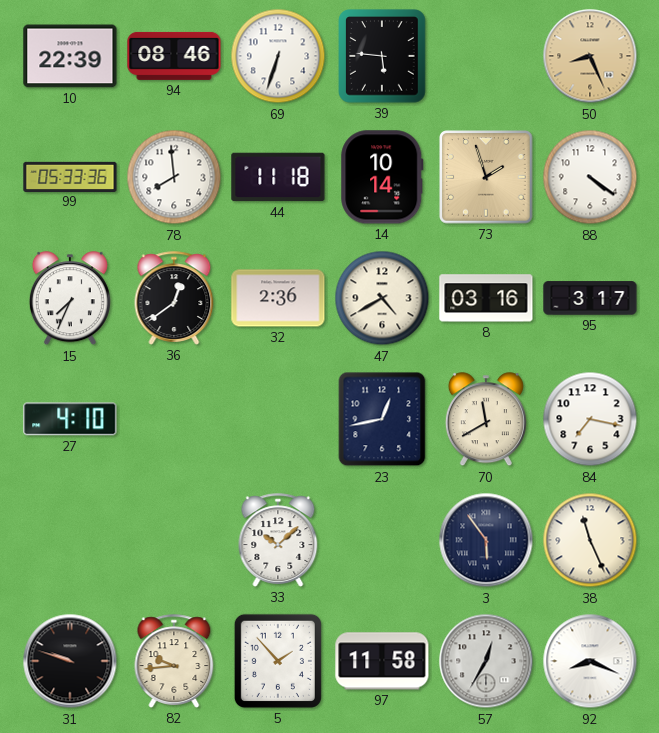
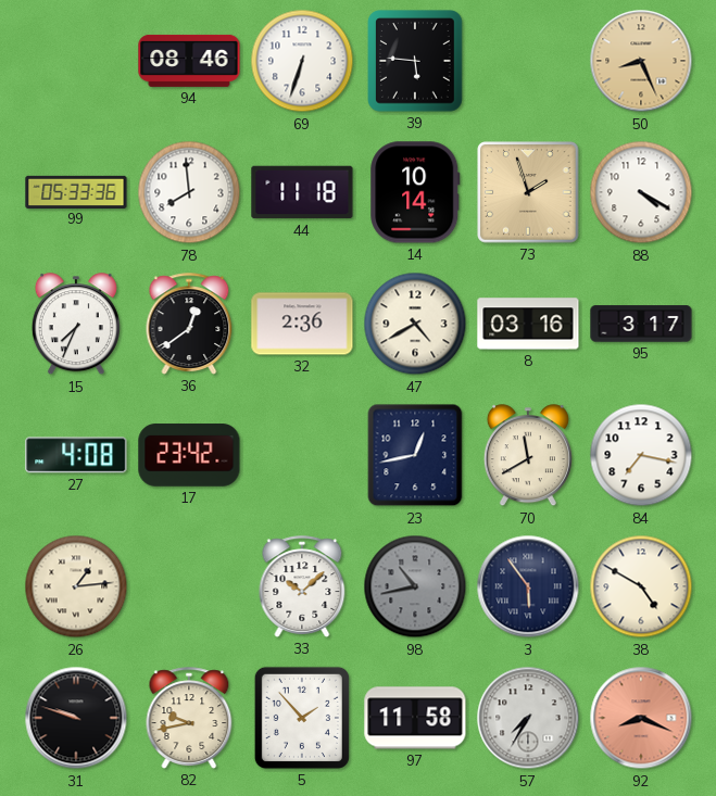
10: 22:39 -> none (70, 56)
88: 4:21 -> 4:20 (641, 192)
27: 4:10 -> 4:08 (76, 455)
17: none -> 23:42 (189, 455)
26: none -> 1:14 (76, 586)
98: none -> 10:43 (415, 586)
38: 11:26 -> 4:50 (641, 586)
82: 9:44 -> 9:43 (189, 718)
57: 12:35 -> 7:35 (528, 718)
92 dial: white -> salmon (641, 718)
